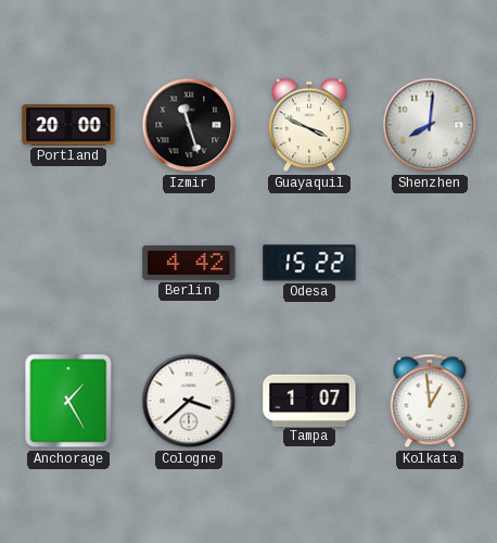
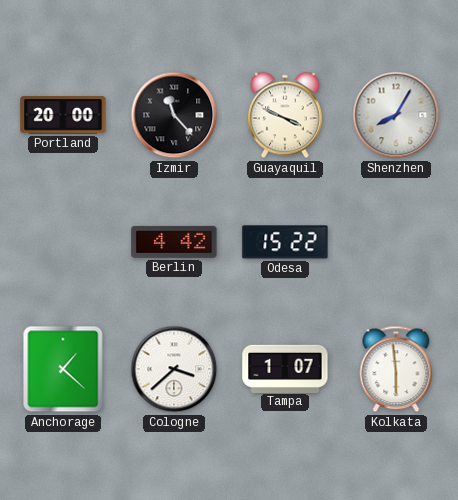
Izmir: 11:27 -> 11:23 (174, 115)
Shenzhen: 8:01 -> 8:05 (396, 115)
Anchorage: 1:25 -> 1:22 (63, 369)
Kolkata: 12:59 -> 5:59 (396, 369)
